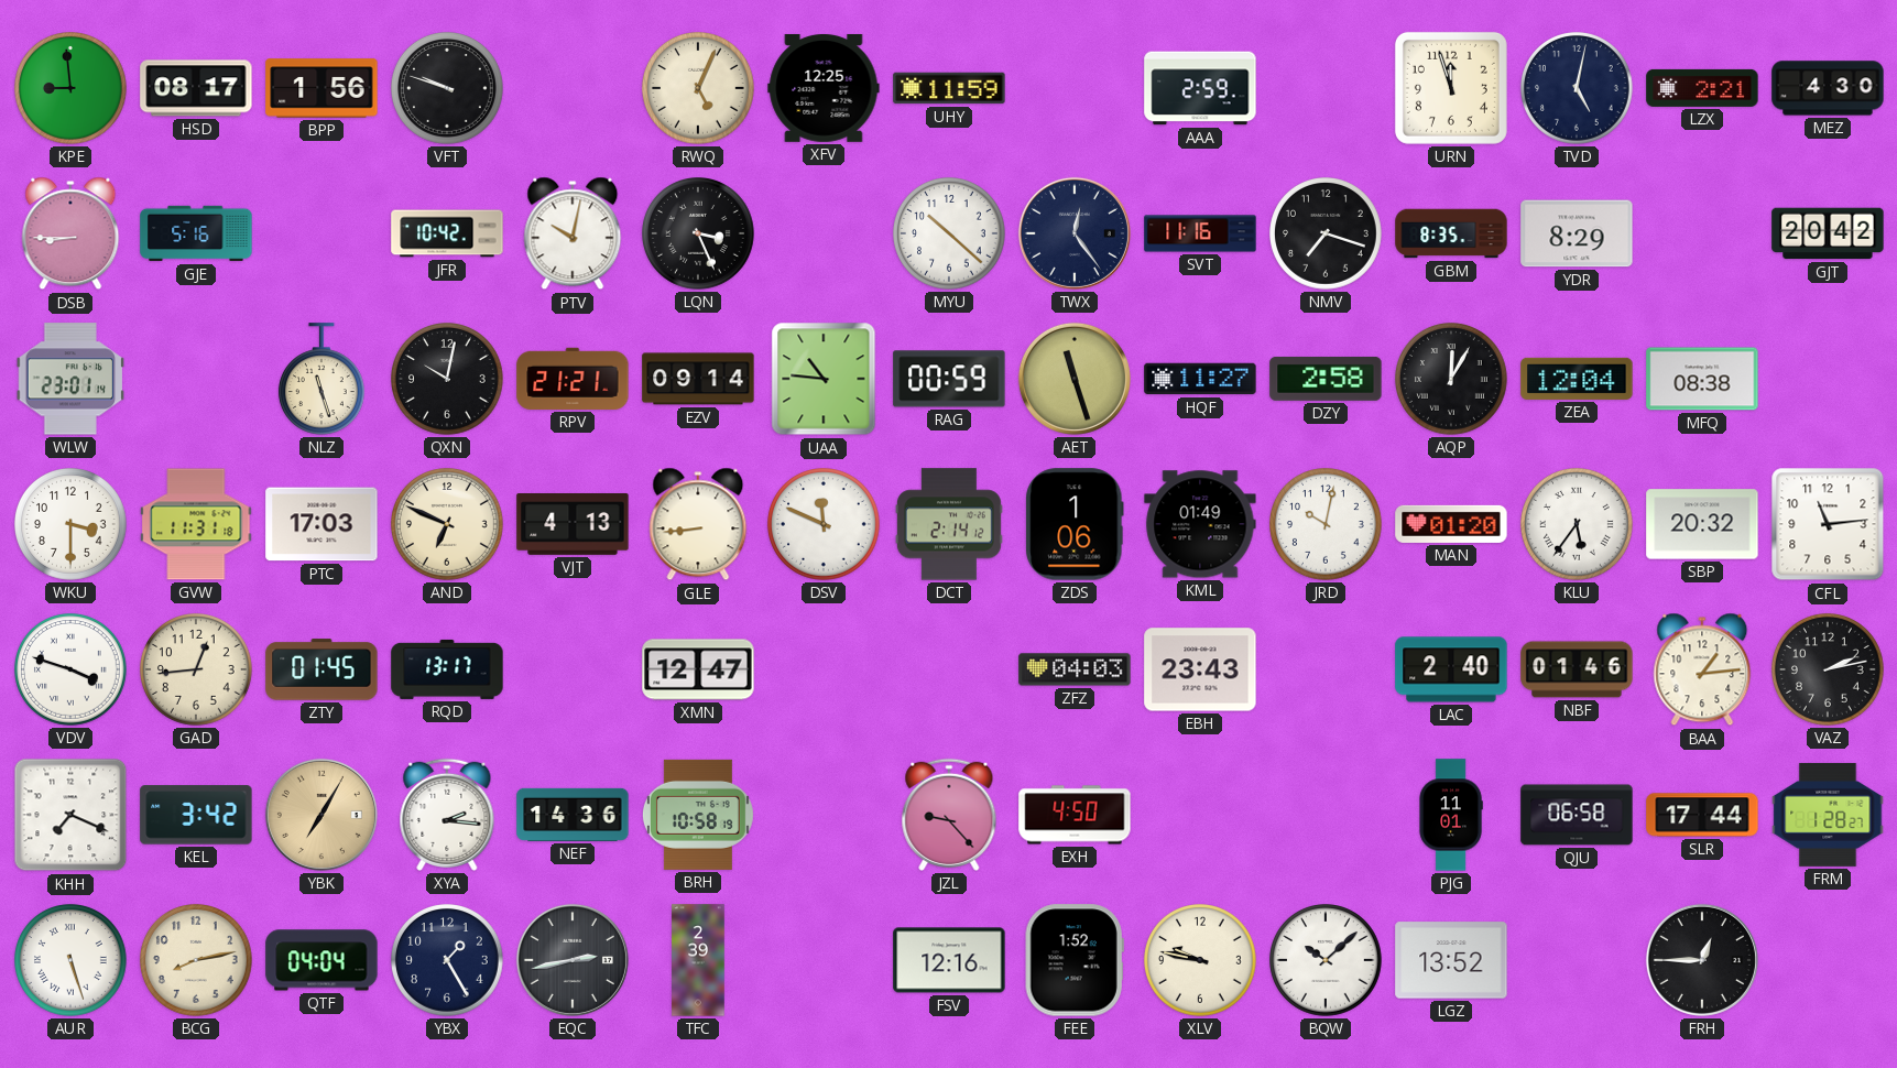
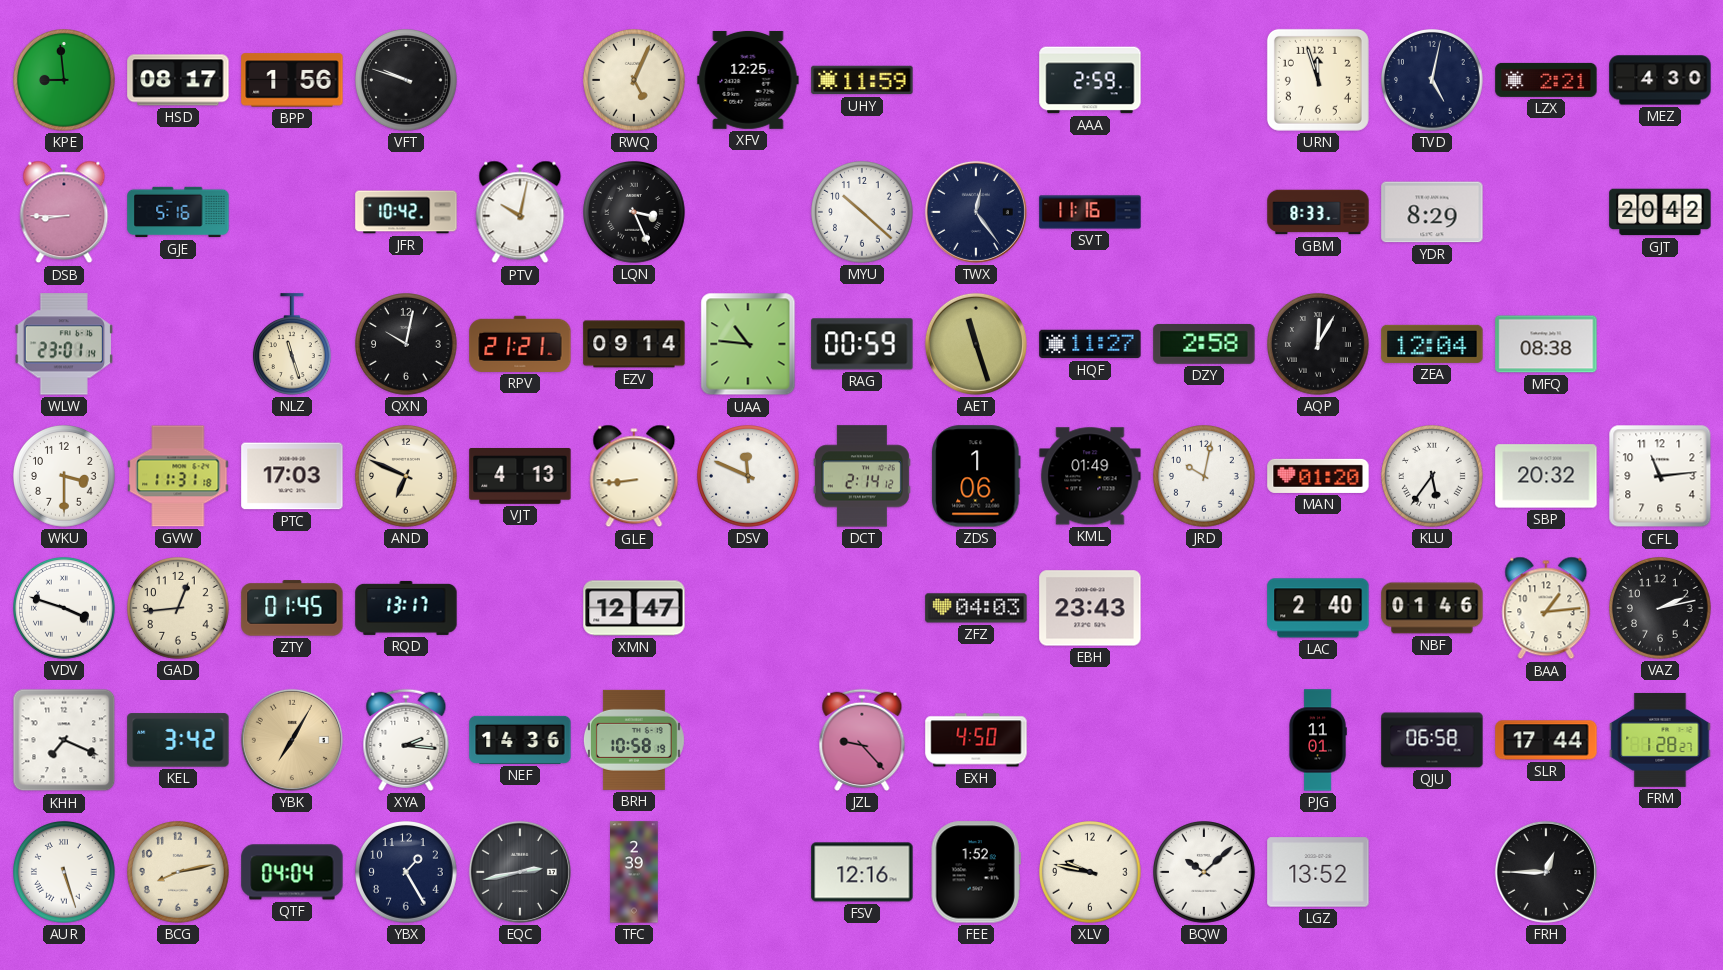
NMV: 7:18 -> none (1327, 235)
GBM: 8:35 -> 8:33 (1318, 212)
